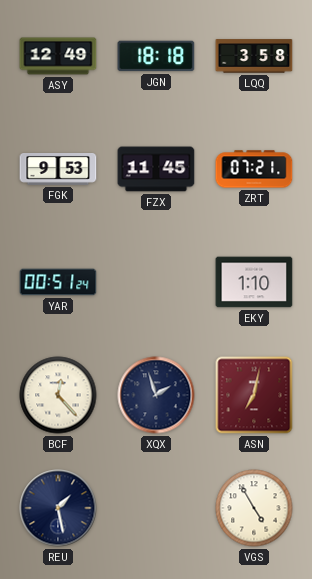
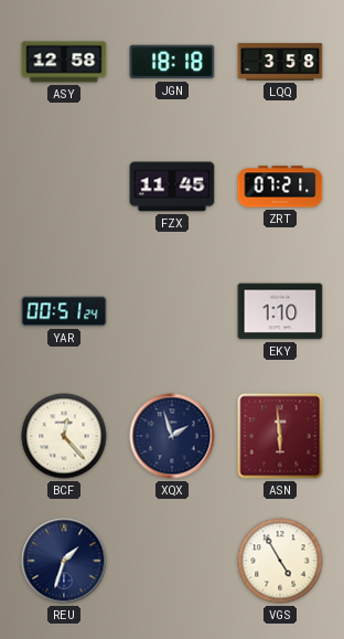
ASY: 12:49 -> 12:58 (64, 62)
FGK: 9:53 -> none (58, 170)
ASN: 7:02 -> 5:59 (280, 436)
REU: 1:28 -> 1:33 (64, 561)
